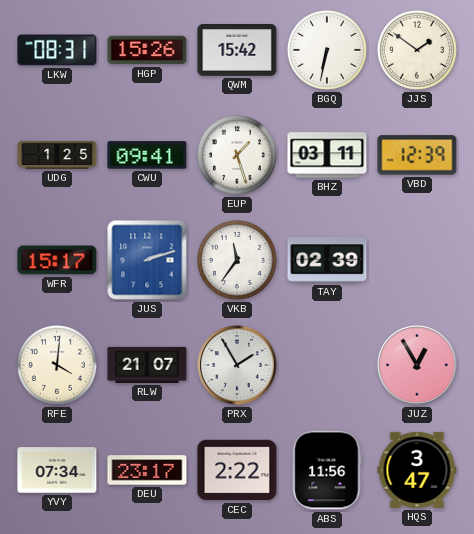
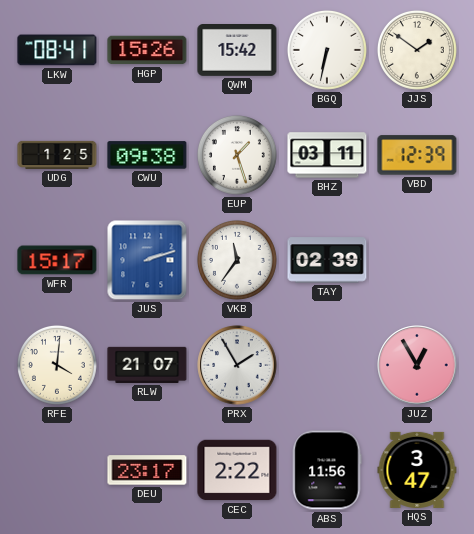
LKW: 08:31 -> 08:41 (57, 50)
CWU: 09:41 -> 09:38 (147, 155)
YVY: 07:34 -> none (57, 470)
